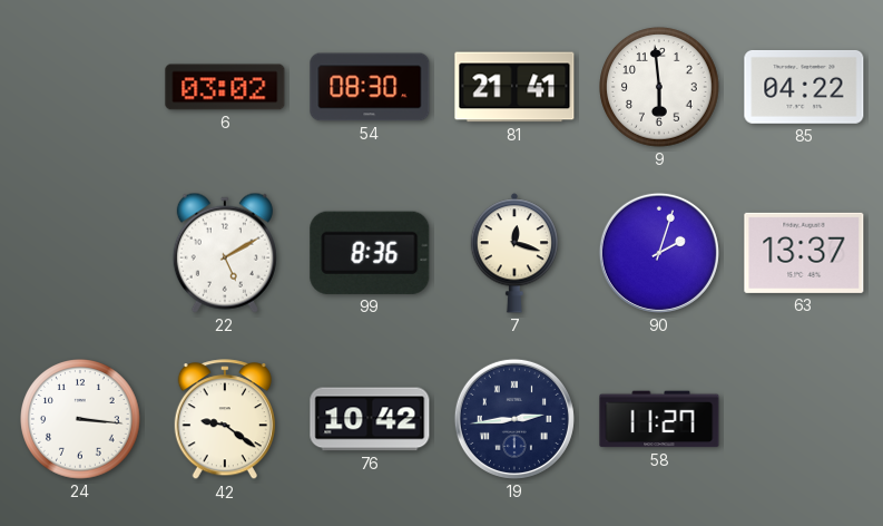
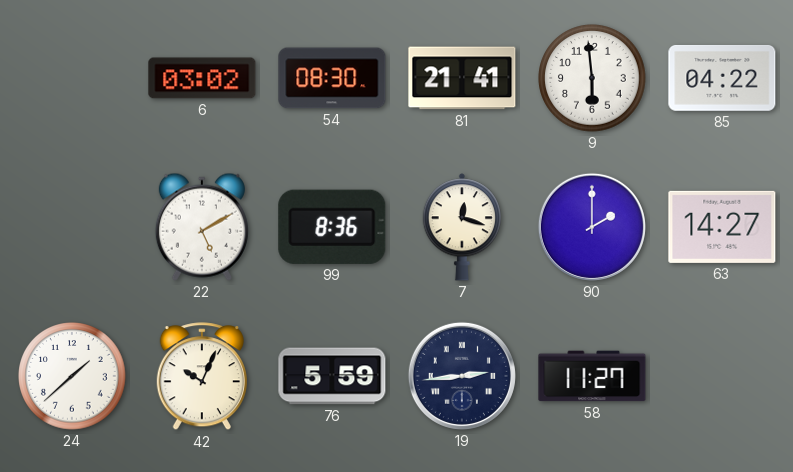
90: 2:03 -> 2:00 (592, 227)
63: 13:37 -> 14:27 (722, 227)
24: 3:16 -> 1:38 (72, 376)
42: 9:21 -> 10:04 (202, 377)
76: 10:42 -> 5:59 (332, 376)
